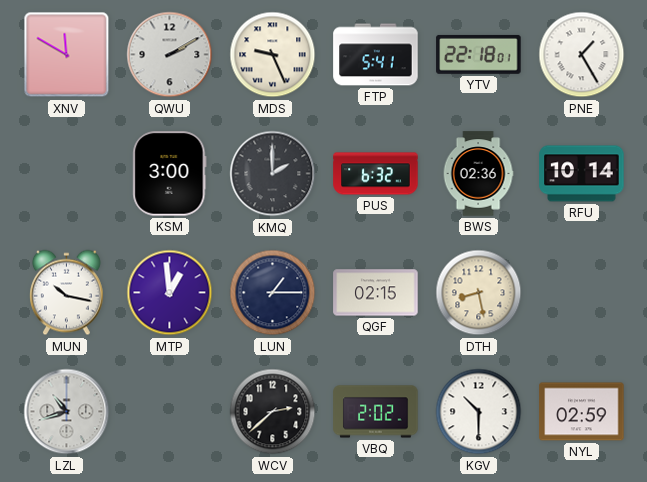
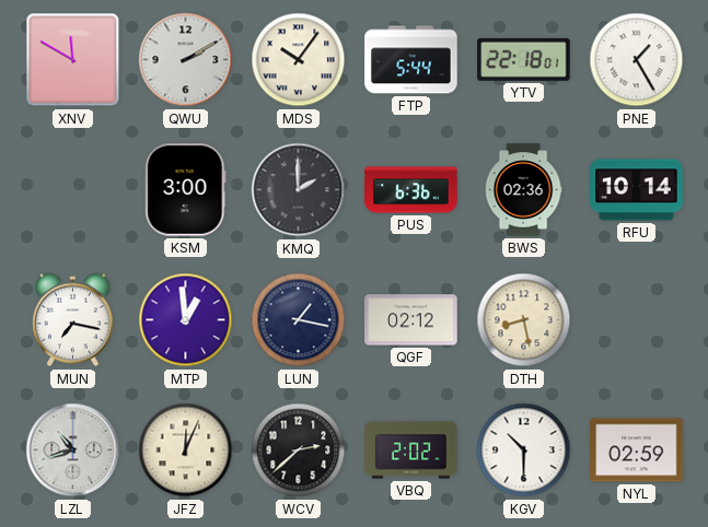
MDS: 9:26 -> 10:06 (299, 60)
FTP: 5:41 -> 5:44 (411, 60)
PUS: 6:32 -> 6:36 (411, 190)
MUN: 10:17 -> 7:17 (72, 320)
LUN: 1:15 -> 1:17 (299, 320)
QGF: 02:15 -> 02:12 (411, 320)
JFZ: none -> 12:04 (186, 450)
